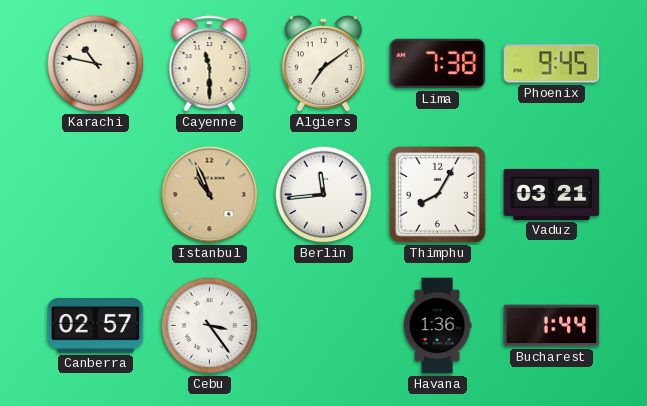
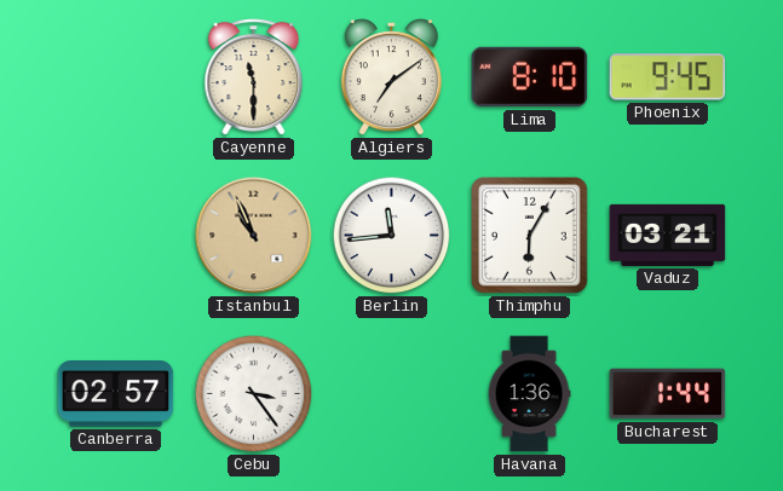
Karachi: 10:47 -> none (96, 64)
Lima: 7:38 -> 8:10 (530, 77)
Thimphu: 8:05 -> 6:05 (530, 236)
